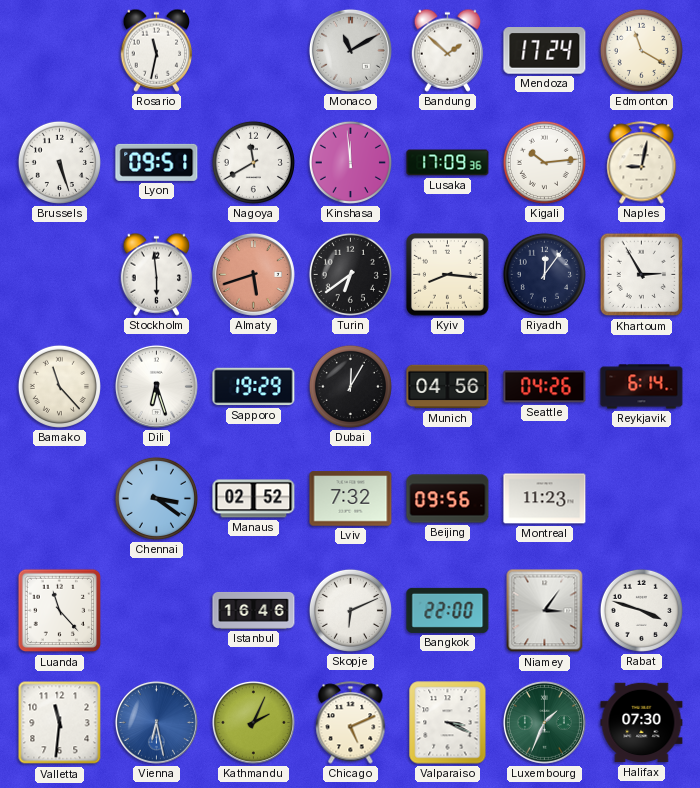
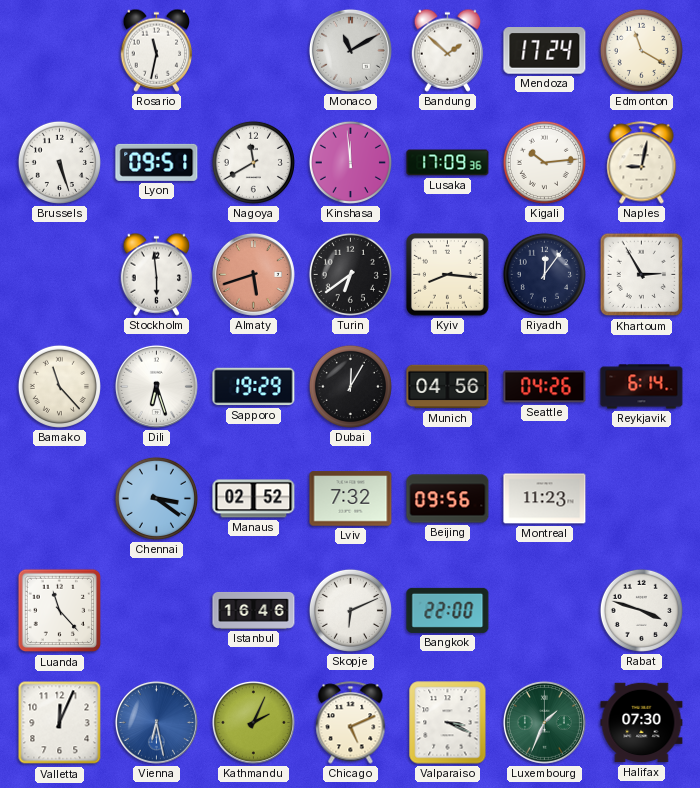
Niamey: 3:06 -> none (545, 611)
Valletta: 11:31 -> 12:04 (60, 723)
